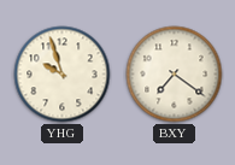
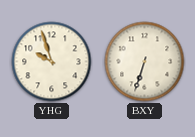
BXY: 7:21 -> 6:33 (145, 62)
